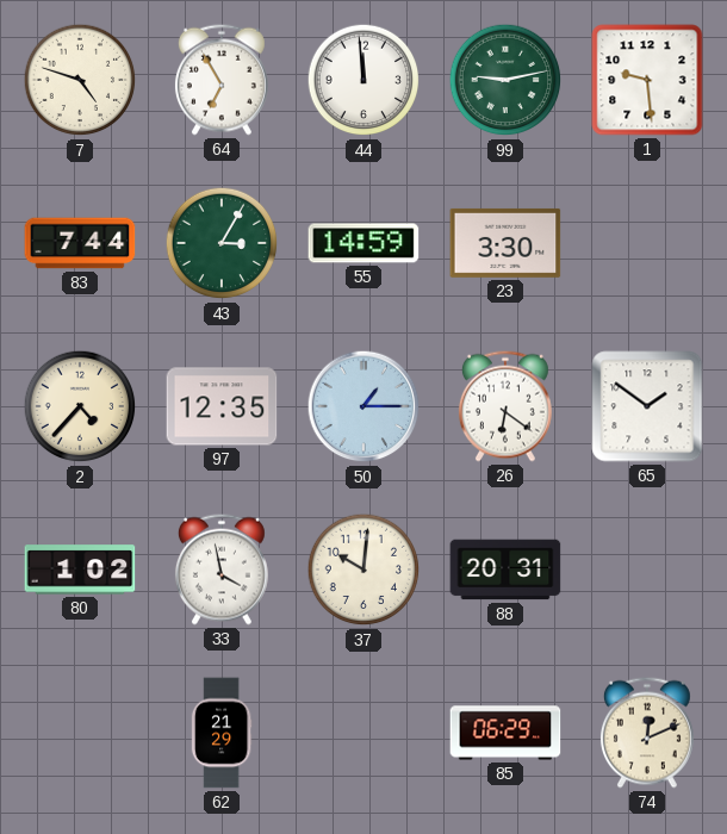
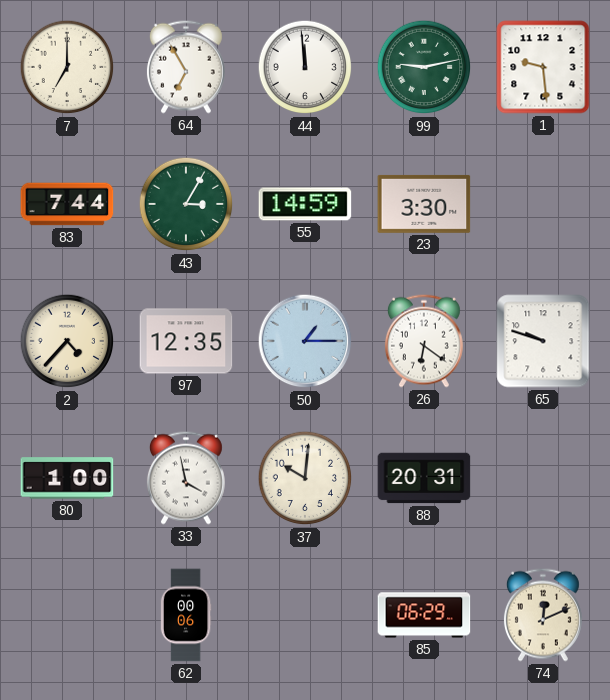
7: 4:48 -> 7:00 (67, 67)
65: 1:51 -> 9:48 (543, 341)
80: 1:02 -> 1:00 (67, 478)
62: 21:29 -> 00:06 (186, 615)
